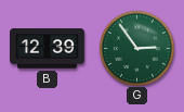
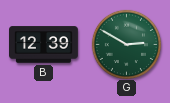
G: 2:54 -> 2:50 (126, 44)
